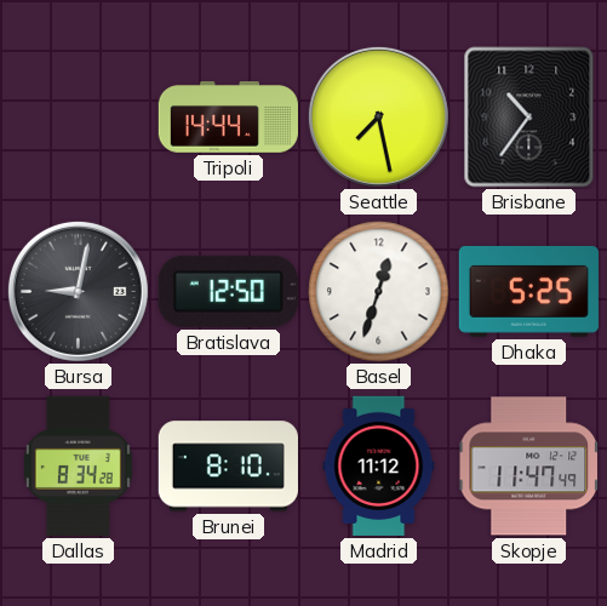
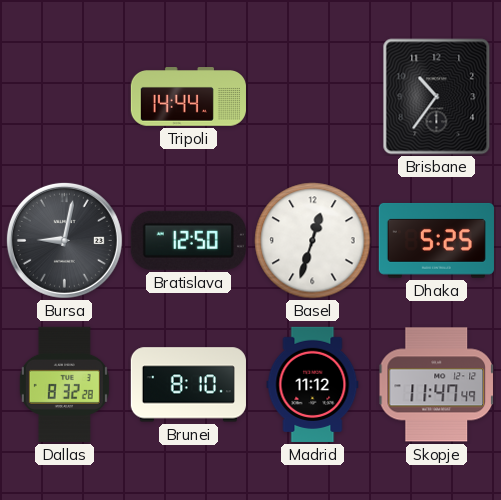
Seattle: 7:28 -> none (378, 116)
Dallas: 8:34 -> 8:32 (64, 384)
